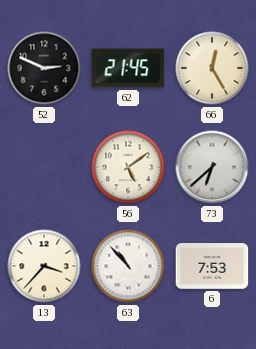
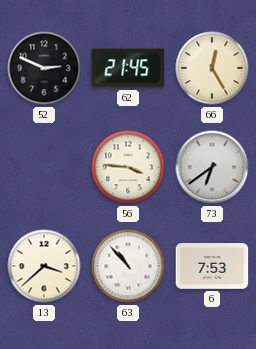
56: 5:09 -> 3:46 (128, 167)
73: 6:38 -> 6:39 (212, 167)
13: 3:37 -> 3:38 (44, 266)
